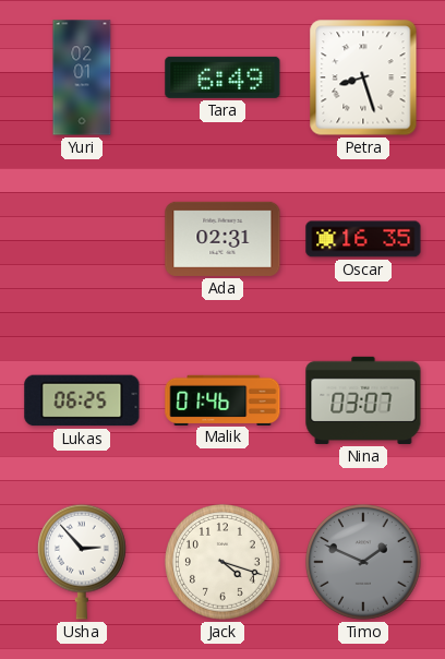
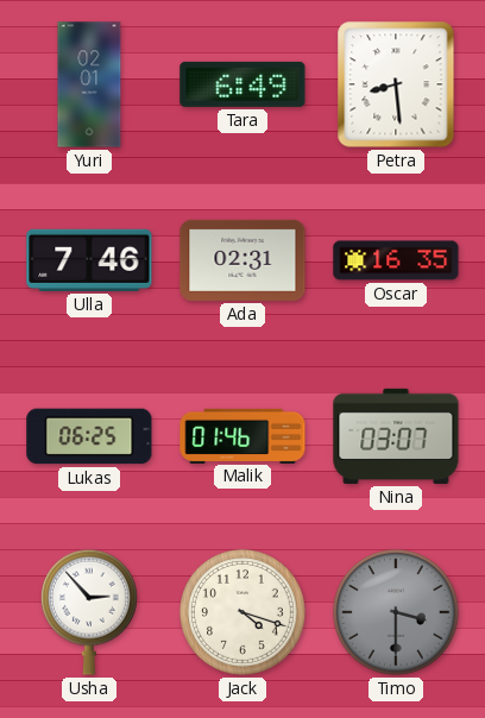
Petra: 8:27 -> 8:29 (396, 84)
Ulla: none -> 7:46 (89, 260)
Timo: 1:49 -> 3:30 (397, 613)
